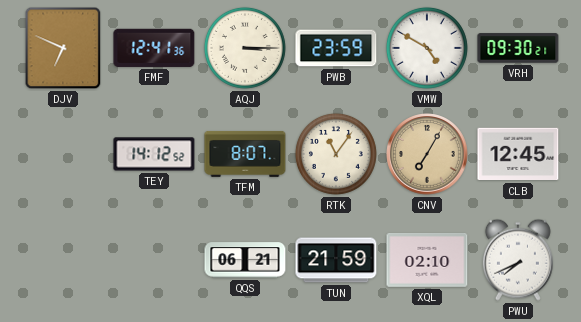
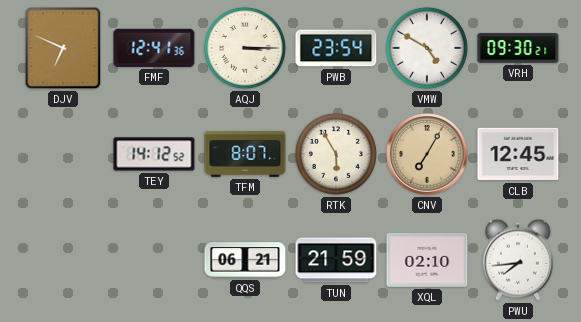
PWB: 23:59 -> 23:54 (336, 48)
RTK: 11:06 -> 5:55 (336, 154)
PWU: 7:41 -> 7:44 (518, 260)
